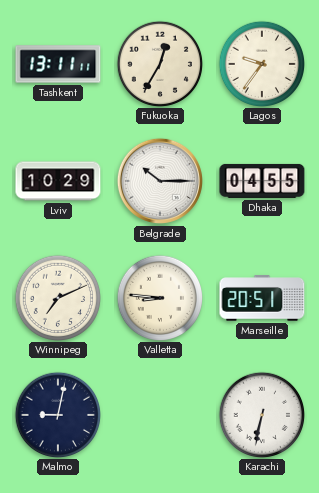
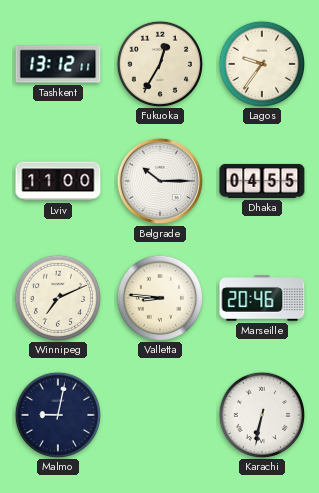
Tashkent: 13:11 -> 13:12 (58, 64)
Lviv: 10:29 -> 11:00 (58, 181)
Marseille: 20:51 -> 20:46 (262, 298)
